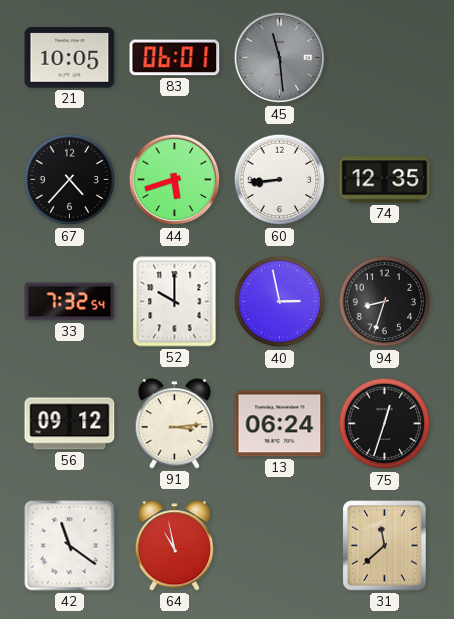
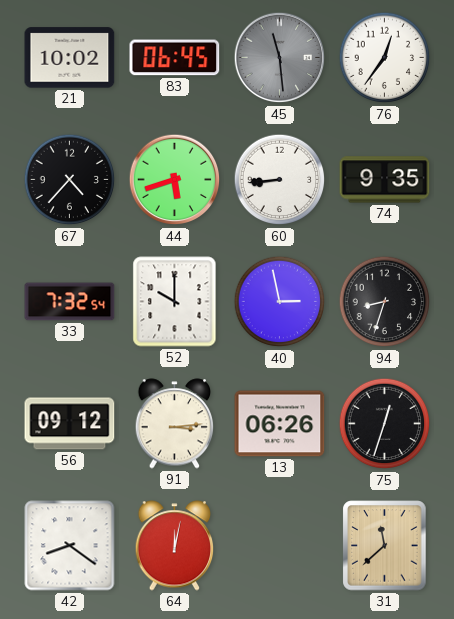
21: 10:05 -> 10:02 (70, 58)
83: 06:01 -> 06:45 (175, 58)
76: none -> 12:36 (385, 58)
74: 12:35 -> 9:35 (385, 180)
13: 06:24 -> 06:26 (280, 424)
42: 11:21 -> 8:21 (70, 546)
64: 10:58 -> 12:02 (175, 546)
